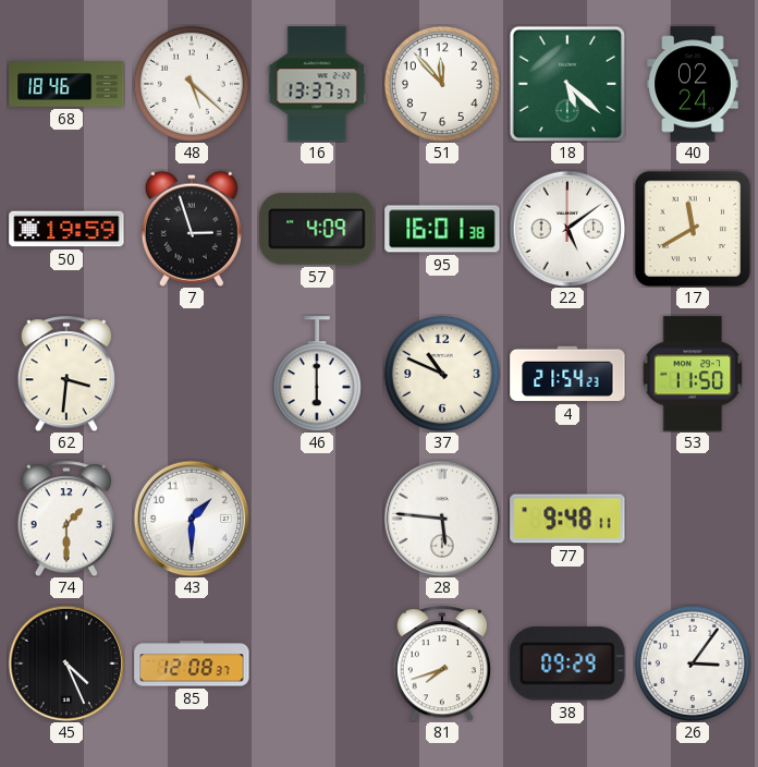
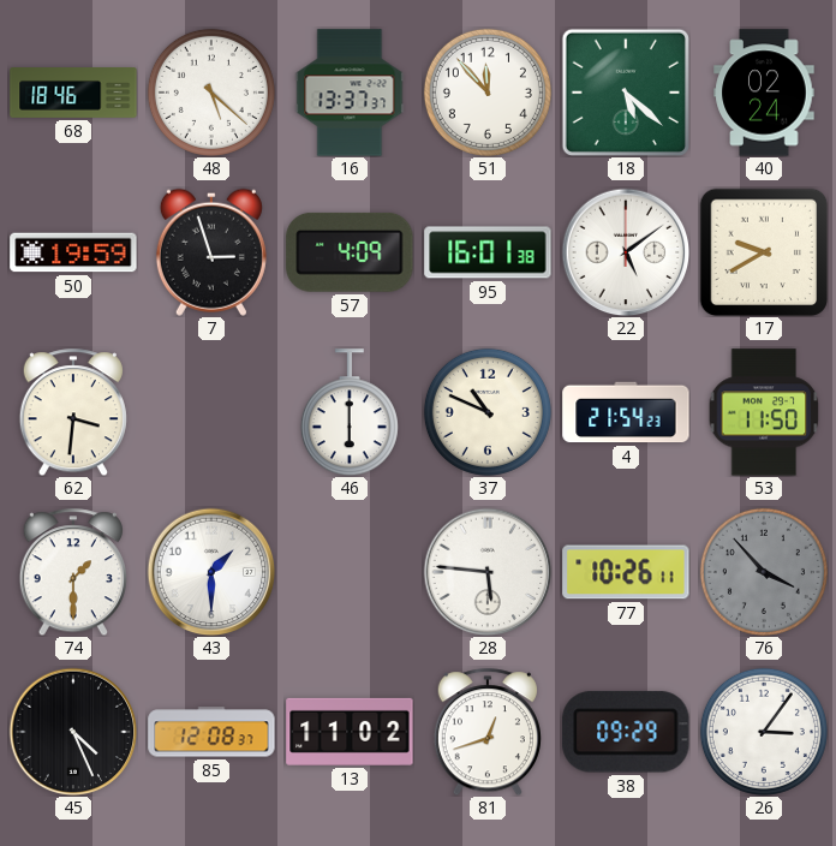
17: 11:40 -> 9:40 (764, 252)
77: 9:48 -> 10:26 (626, 572)
76: none -> 3:53 (764, 572)
13: none -> 11:02 (350, 732)
81: 7:42 -> 12:42 (488, 732)
